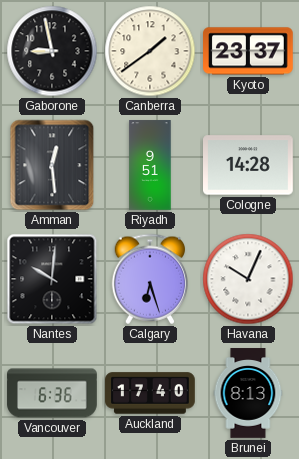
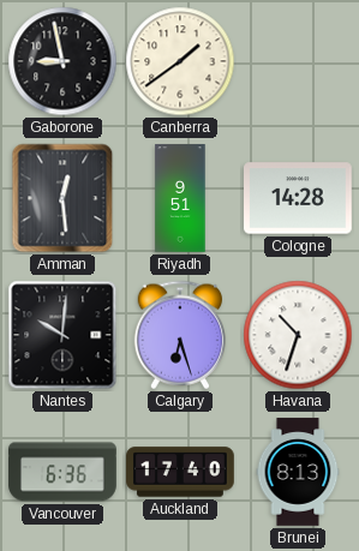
Kyoto: 23:37 -> none (249, 51)
Havana: 10:04 -> 10:33 (298, 335)
